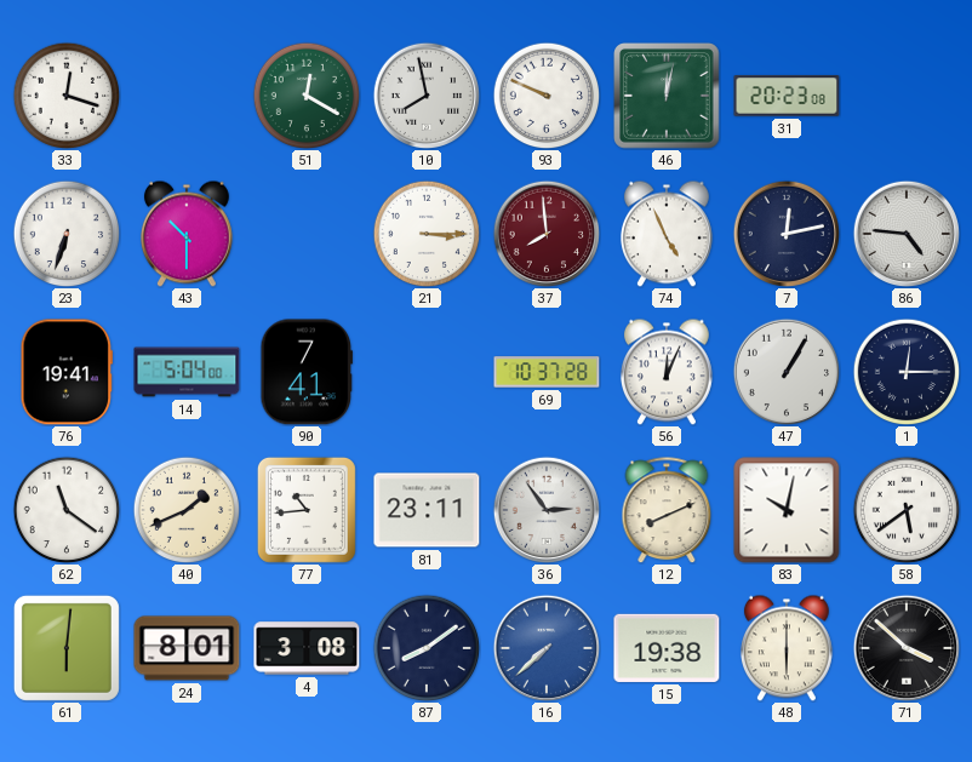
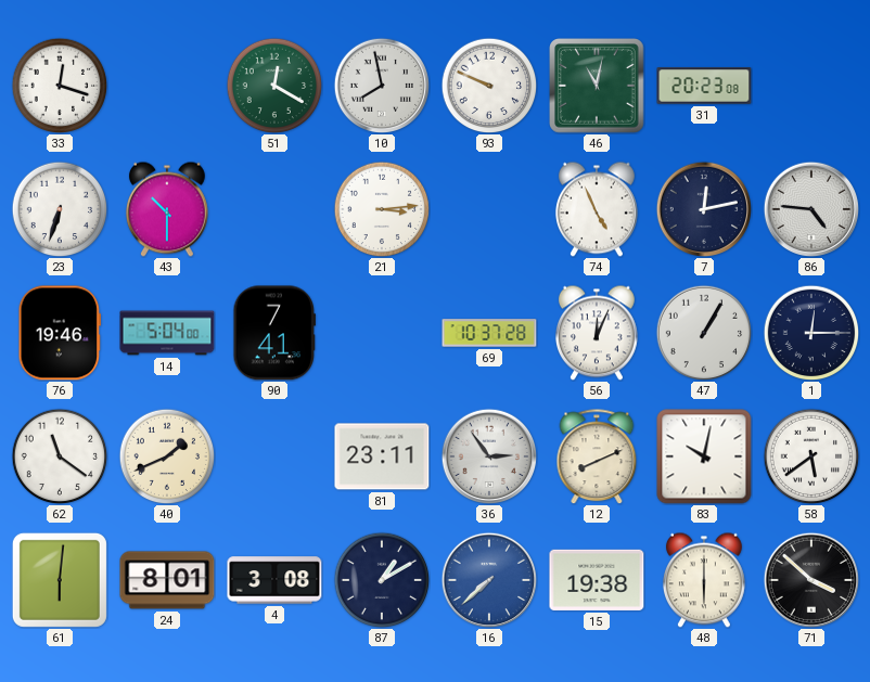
46: 12:02 -> 11:02 (597, 86)
21: 3:15 -> 3:14 (382, 209)
37: 7:59 -> none (545, 233)
76: 19:41 -> 19:46 (59, 333)
77: 10:44 -> none (307, 510)
87: 8:09 -> 1:10 (382, 580)
